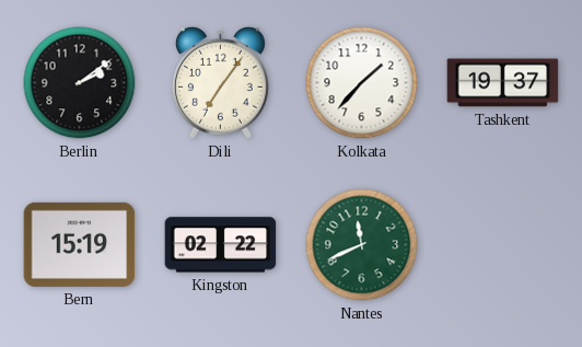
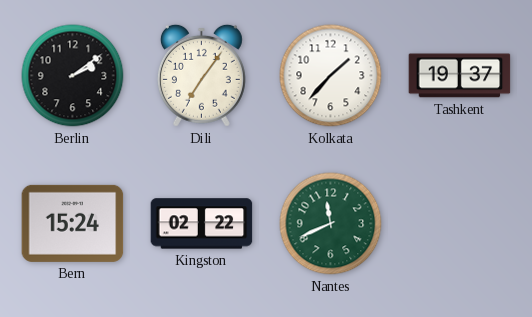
Bern: 15:19 -> 15:24 (73, 223)
